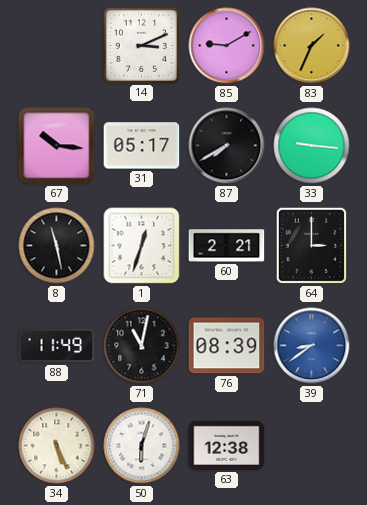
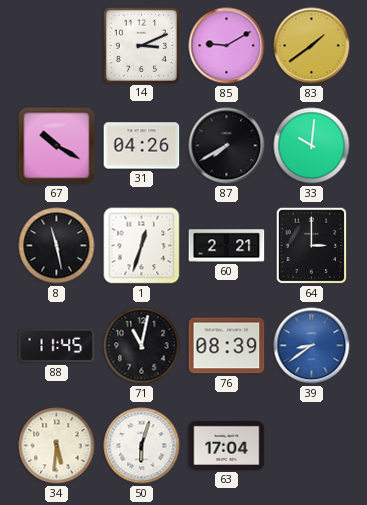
83: 1:34 -> 1:39 (312, 46)
67: 10:16 -> 10:20 (57, 146)
31: 05:17 -> 04:26 (142, 146)
33: 9:16 -> 10:01 (312, 146)
88: 11:49 -> 11:45 (57, 346)
34: 5:26 -> 5:31 (57, 446)
63: 12:38 -> 17:04 (227, 445)
